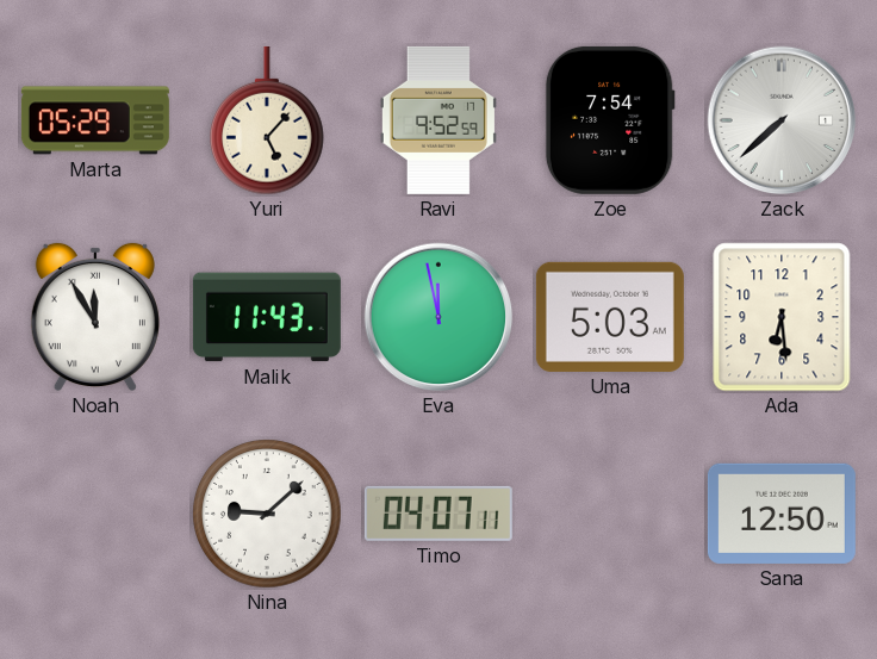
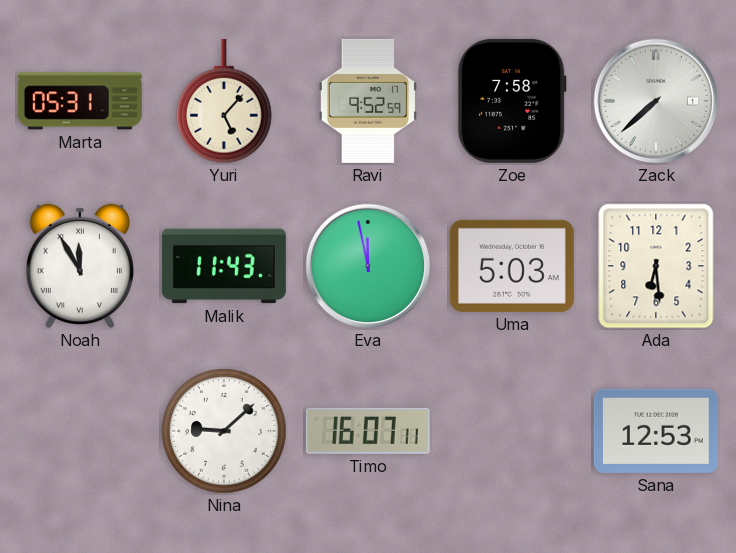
Marta: 05:29 -> 05:31 (80, 101)
Zoe: 7:54 -> 7:58 (512, 101)
Timo: 04:07 -> 16:07 (368, 431)
Sana: 12:50 -> 12:53 (656, 431)
